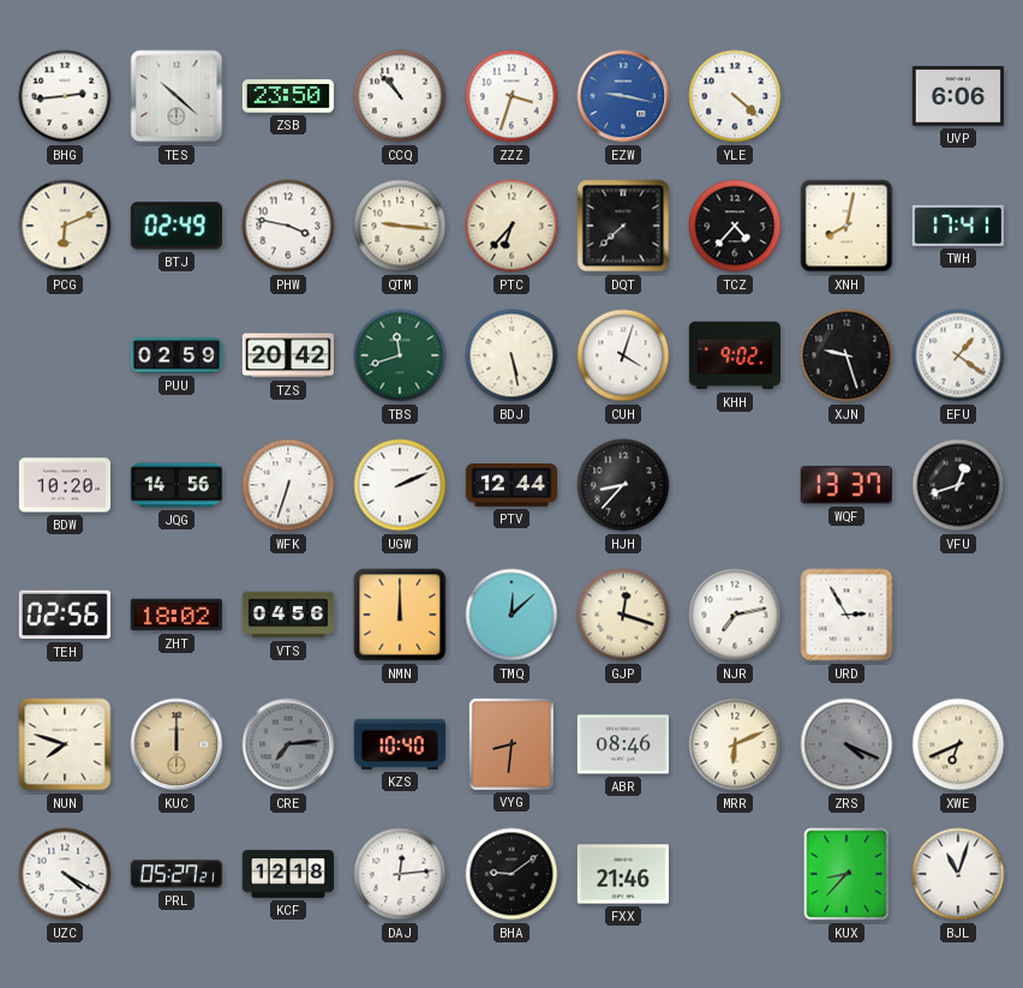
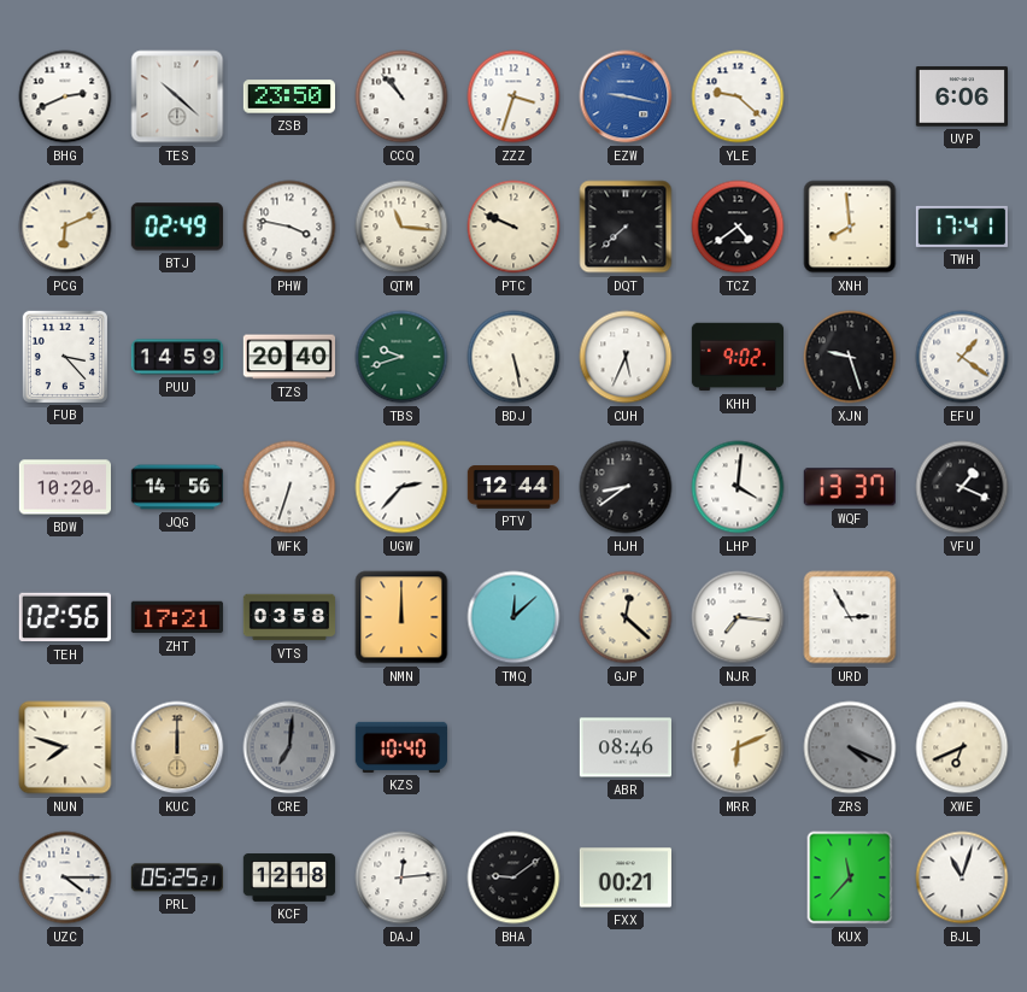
BHG: 2:44 -> 2:41 (65, 96)
YLE: 4:22 -> 9:22 (738, 96)
QTM: 9:16 -> 11:16 (401, 227)
PTC: 6:37 -> 9:49 (513, 227)
TCZ: 4:37 -> 4:39 (738, 227)
XNH: 8:02 -> 7:59 (850, 227)
FUB: none -> 3:23 (65, 356)
PUU: 02:59 -> 14:59 (176, 357)
TZS: 20:42 -> 20:40 (288, 357)
TBS: 11:42 -> 9:42 (401, 357)
CUH: 4:03 -> 5:34 (626, 357)
UGW: 2:11 -> 2:37 (401, 487)
HJH: 8:37 -> 8:39 (626, 487)
LHP: none -> 4:01 (738, 487)
VFU: 12:42 -> 1:19 (962, 487)
ZHT: 18:02 -> 17:21 (177, 617)
VTS: 04:56 -> 03:58 (289, 617)
GJP: 12:18 -> 12:22 (626, 617)
NJR: 7:13 -> 7:16 (738, 617)
CRE: 7:14 -> 7:01 (289, 747)
VYG: 8:31 -> none (511, 743)
UZC: 4:20 -> 4:15 (65, 877)
PRL: 05:27 -> 05:25 (177, 877)
FXX: 21:46 -> 00:21 (624, 877)
KUX: 8:37 -> 11:37 (850, 877)
